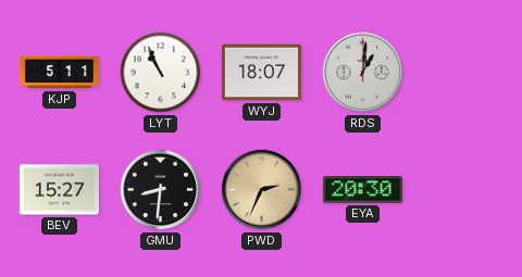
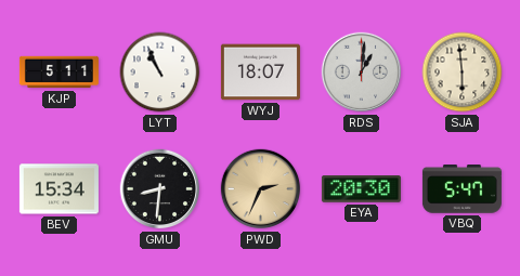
SJA: none -> 5:59 (463, 73)
BEV: 15:27 -> 15:34 (58, 189)
VBQ: none -> 5:47 (461, 189)
